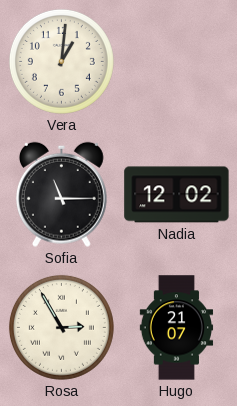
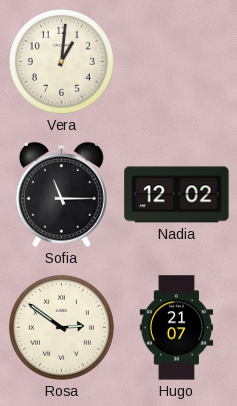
Rosa: 2:55 -> 2:51 (61, 327)
